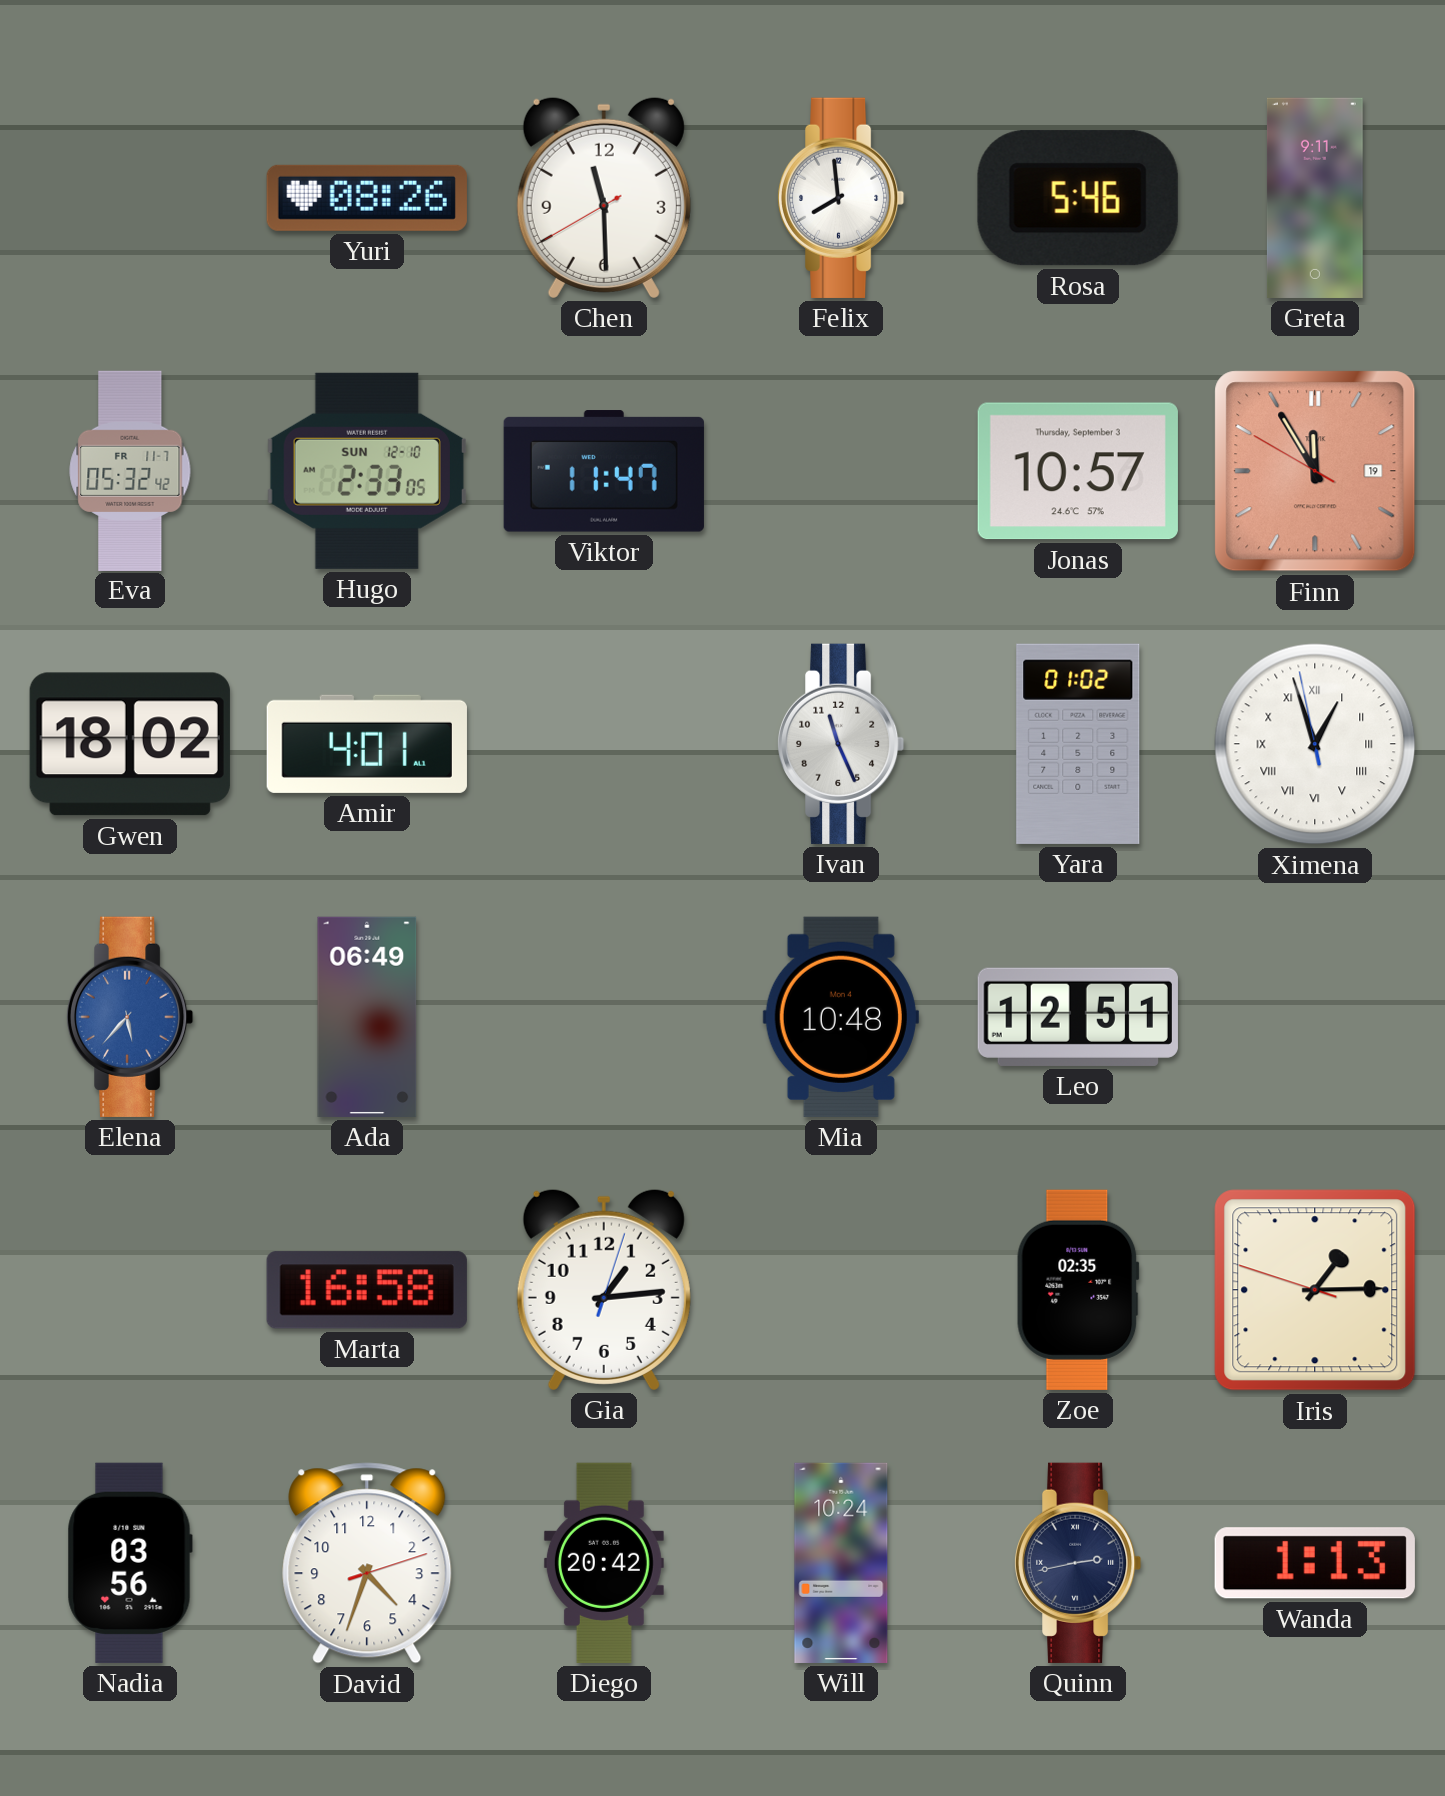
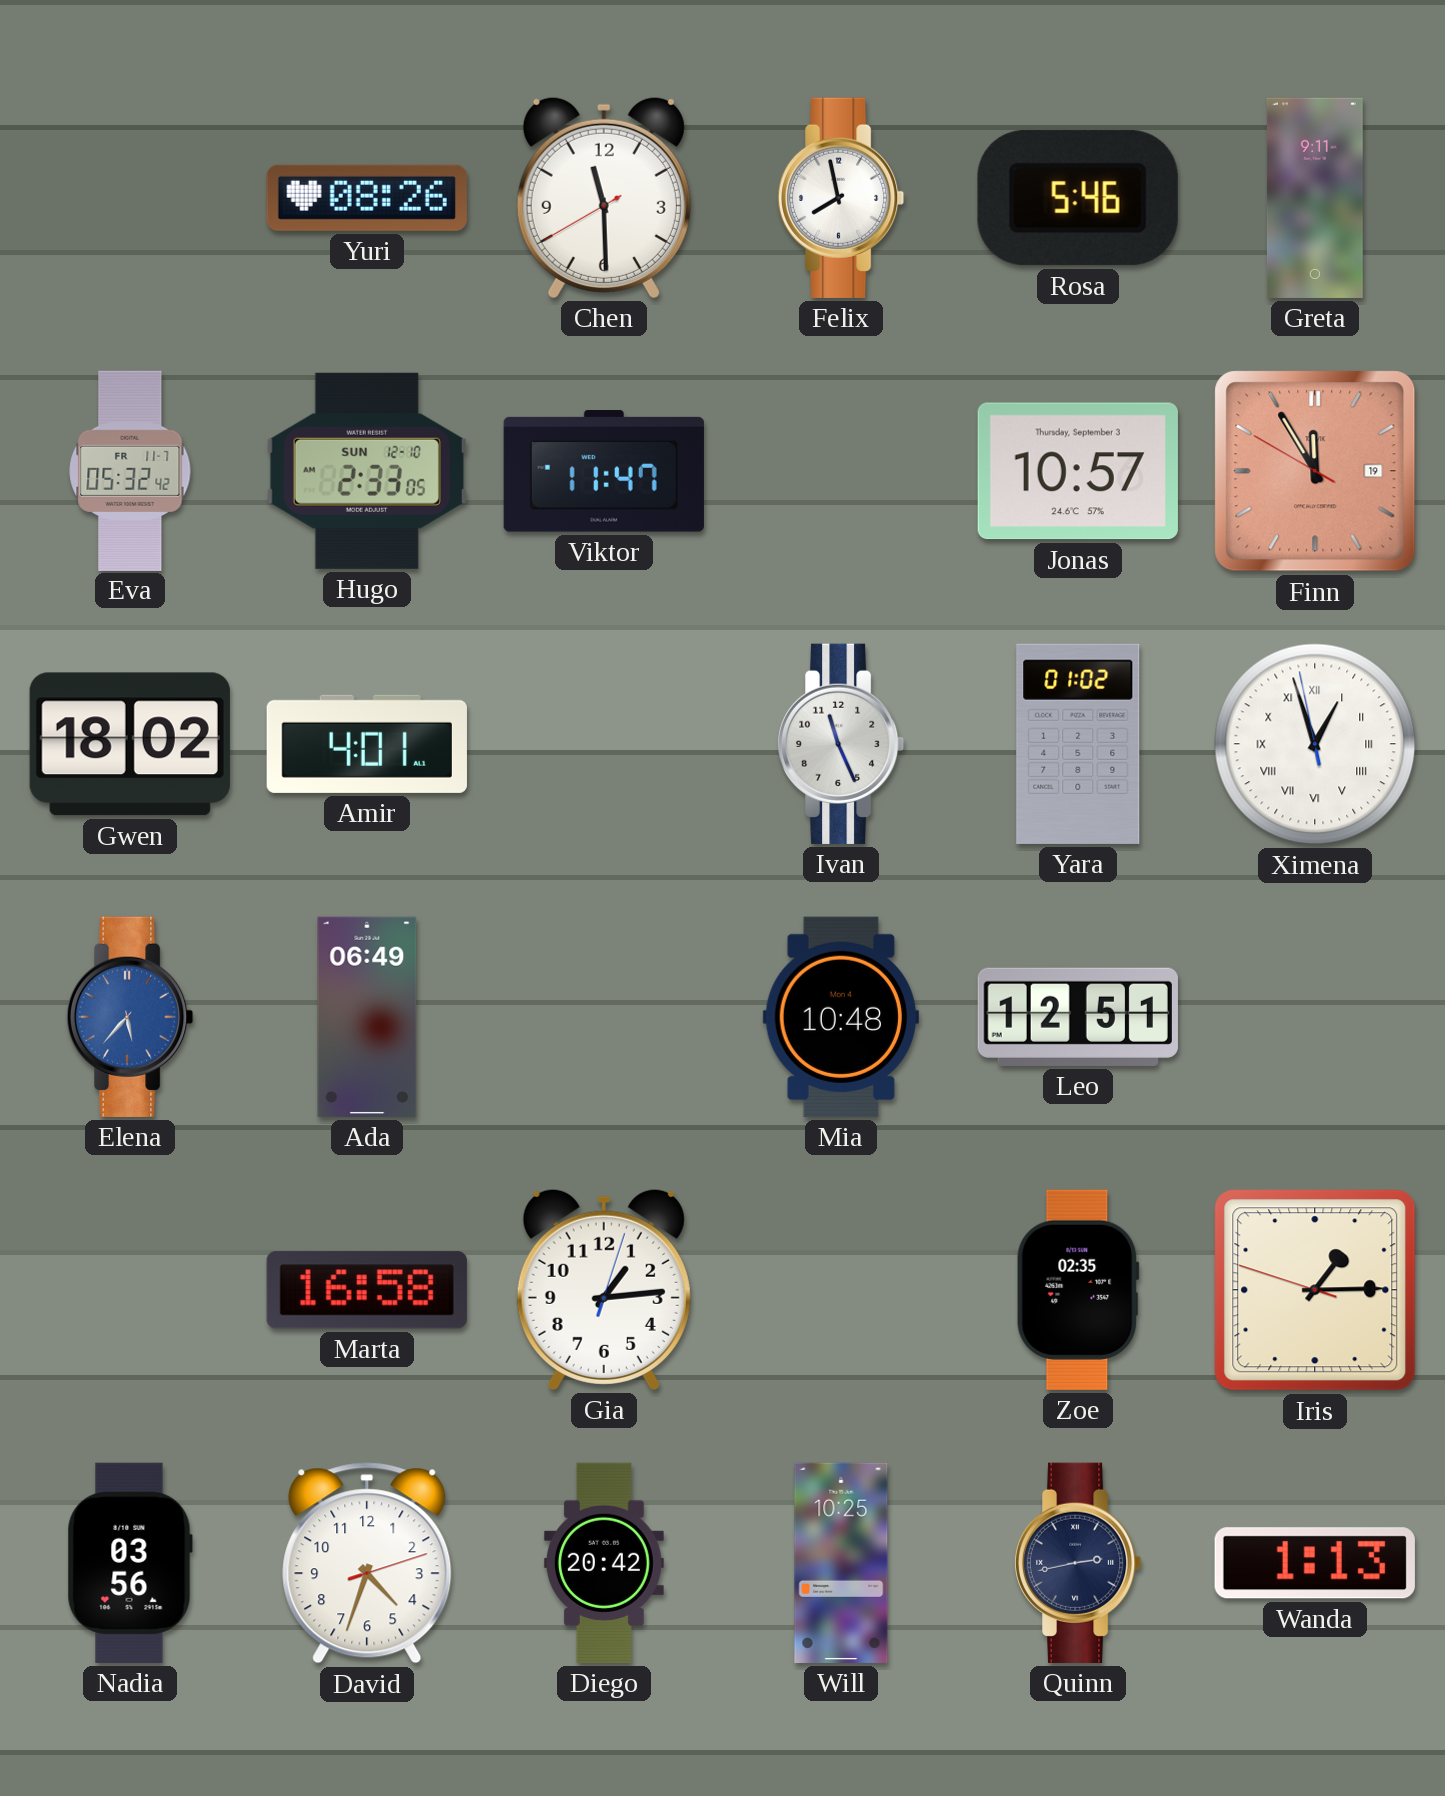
Felix: 7:59 -> 7:58 (841, 198)
Will: 10:24 -> 10:25 (841, 1563)
